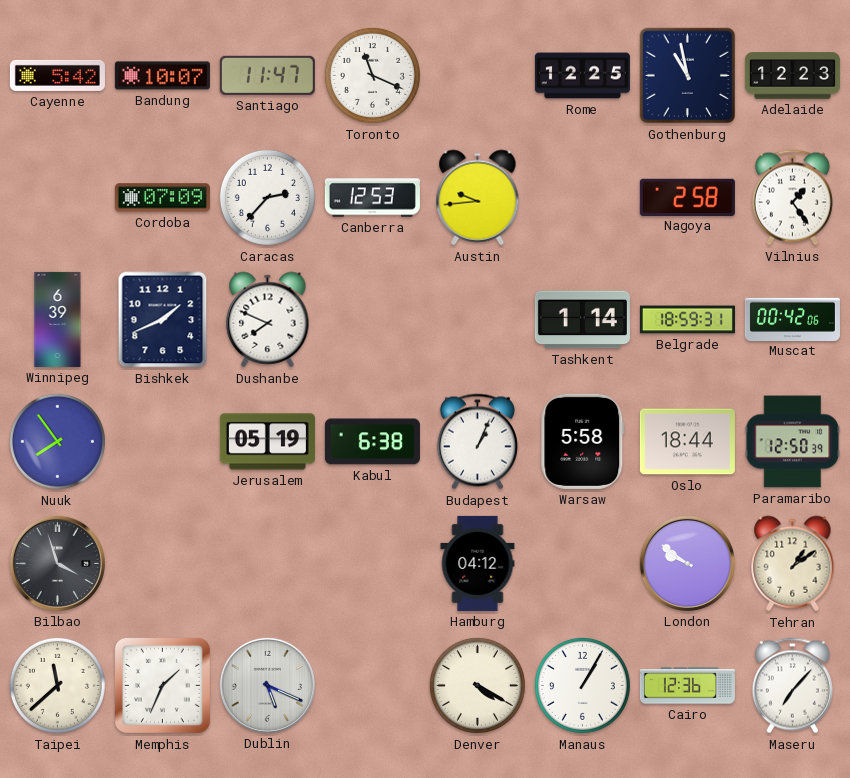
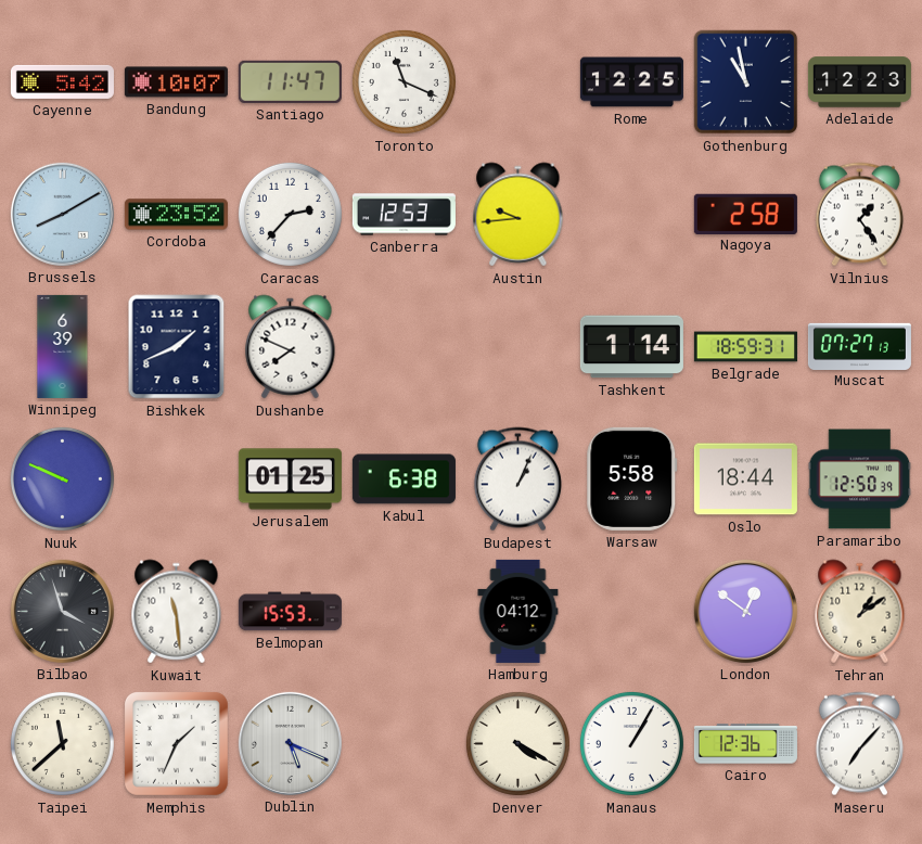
Brussels: none -> 8:10 (62, 214)
Cordoba: 07:09 -> 23:52 (176, 215)
Muscat: 00:42 -> 07:27 (859, 346)
Nuuk: 7:54 -> 9:49 (62, 478)
Jerusalem: 05:19 -> 01:25 (290, 479)
Kuwait: none -> 11:29 (177, 612)
Belmopan: none -> 15:53 (290, 612)
London: 9:51 -> 12:51 (745, 611)
